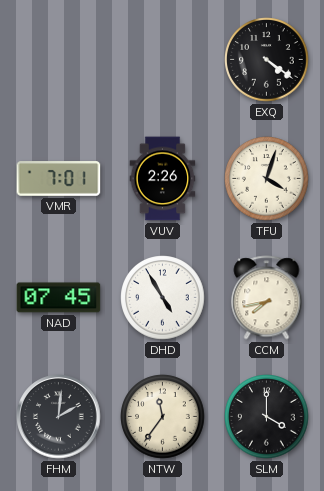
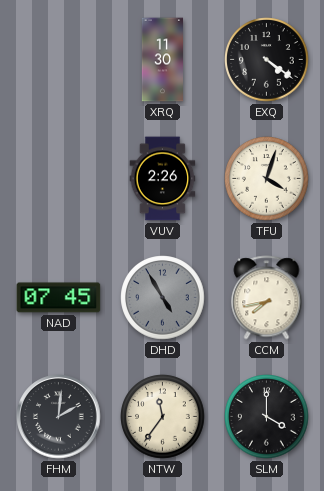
XRQ: none -> 11:30 (163, 60)
VMR: 7:01 -> none (59, 179)
DHD dial: white -> grey (163, 298)
